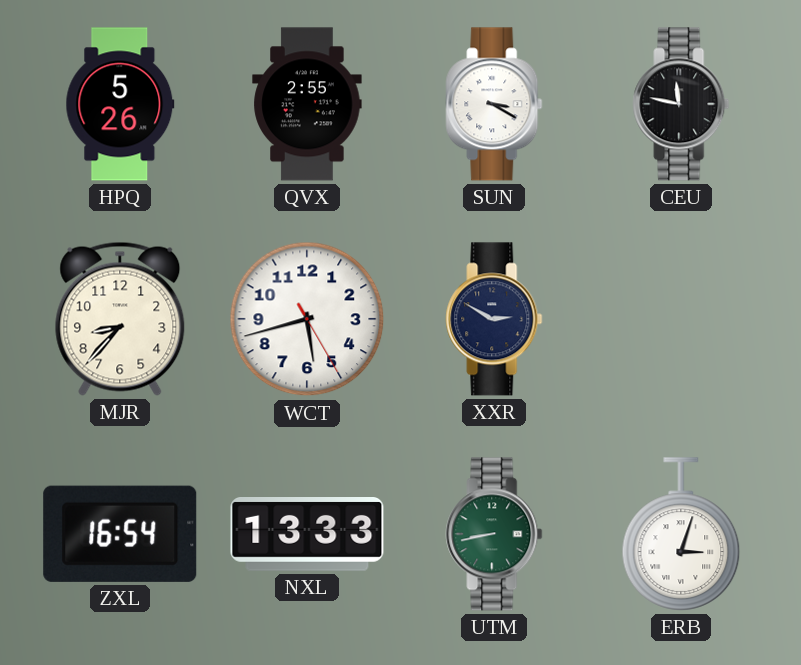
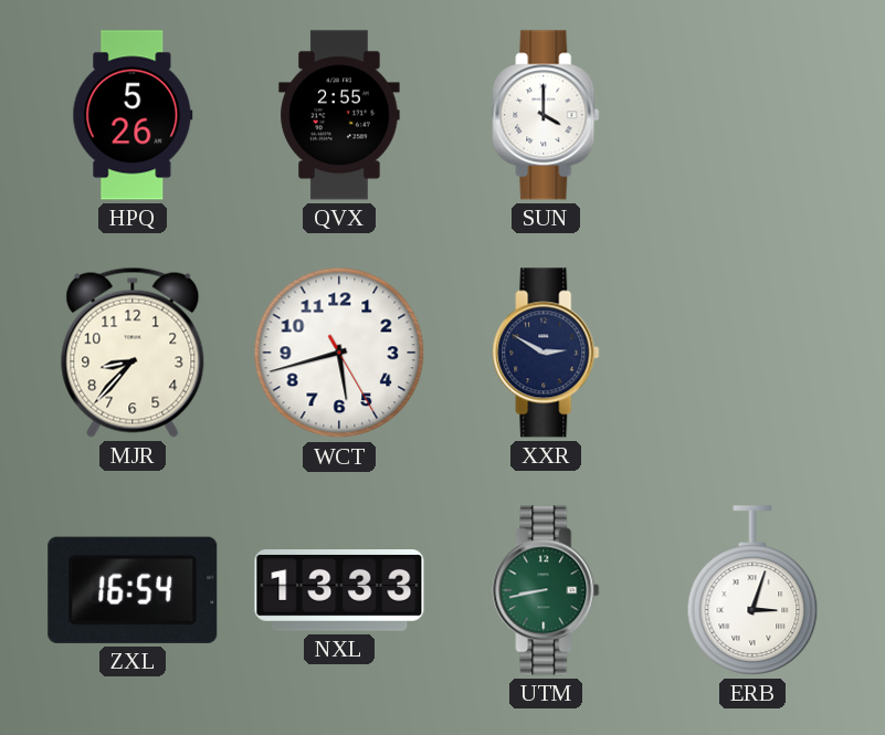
SUN: 3:20 -> 4:00 (546, 115)
CEU: 11:47 -> none (681, 104)
